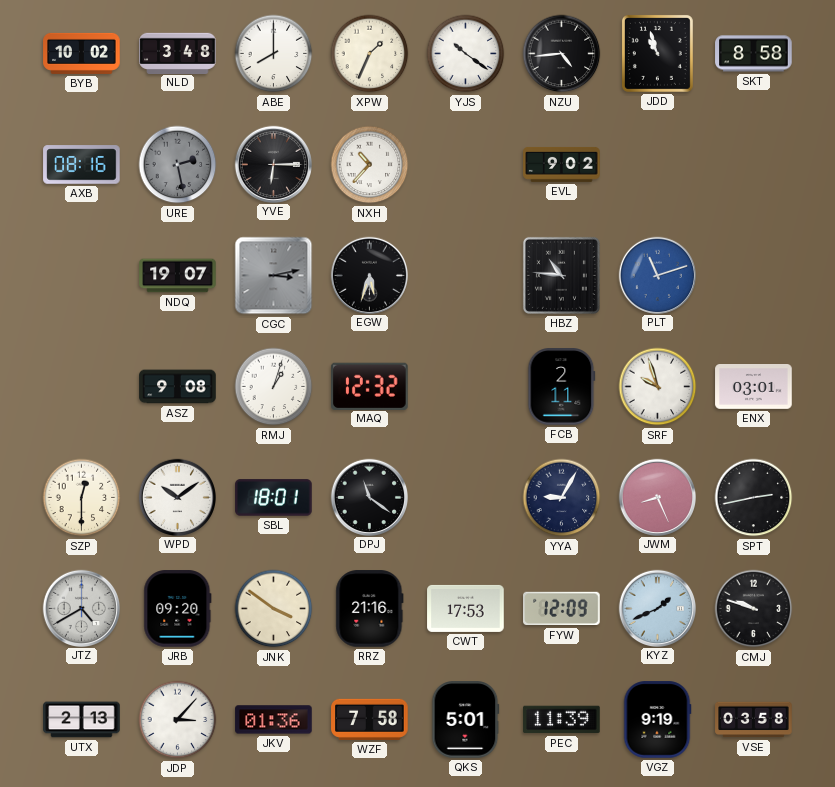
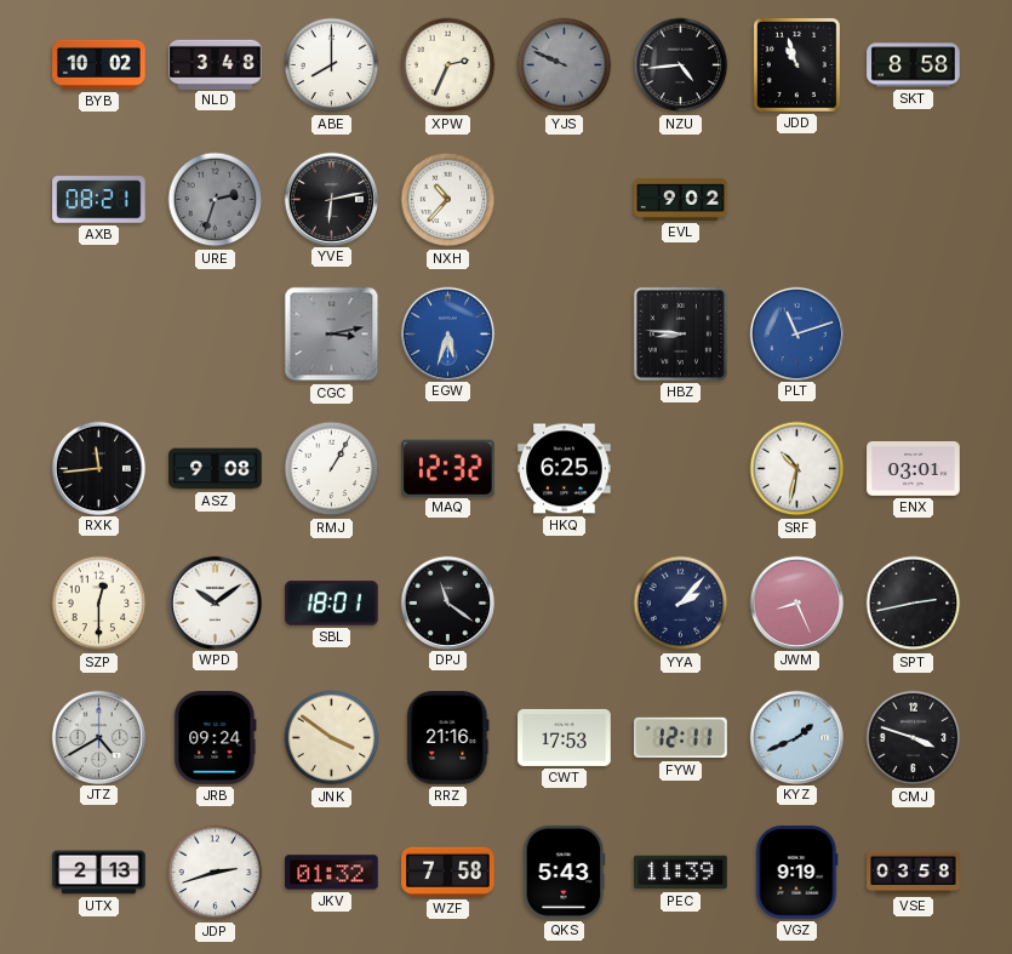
XPW: 1:34 -> 2:34 (448, 65)
YJS: 10:21 -> 9:49 (565, 65)
YJS dial: white -> grey (565, 65)
AXB: 08:16 -> 08:21 (99, 200)
URE: 2:28 -> 2:33 (216, 200)
YVE: 6:15 -> 6:13 (331, 199)
NDQ: 19:07 -> none (178, 276)
EGW dial: black -> blue (447, 333)
HBZ: 10:46 -> 8:46 (680, 333)
RXK: none -> 11:44 (98, 468)
RMJ: 1:03 -> 1:05 (332, 469)
HKQ: none -> 6:25 (565, 469)
FCB: 2:11 -> none (562, 387)
SRF: 9:57 -> 10:32 (797, 469)
YYA: 9:05 -> 2:07 (681, 604)
JRB: 09:20 -> 09:24 (216, 738)
FYW: 12:09 -> 12:11 (681, 738)
CMJ: 9:48 -> 3:48 (914, 738)
JDP: 3:07 -> 2:42 (216, 873)
JKV: 01:36 -> 01:32 (332, 873)
QKS: 5:01 -> 5:43 (565, 873)
